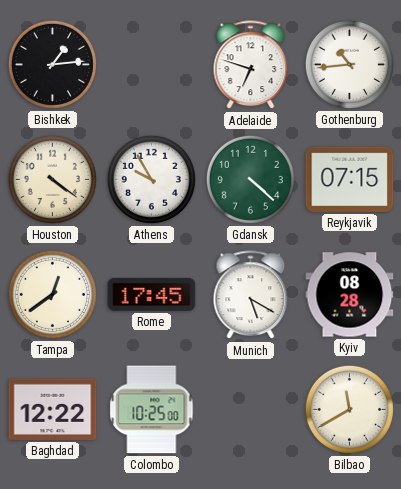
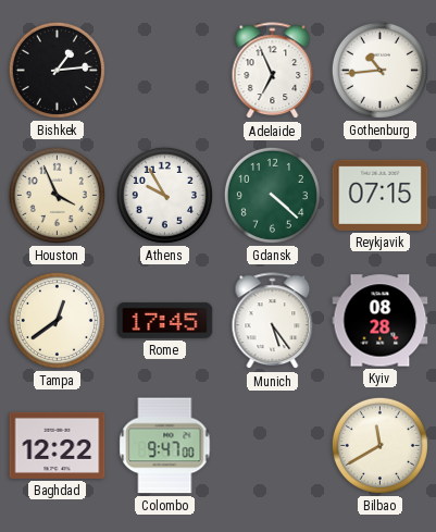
Adelaide: 6:48 -> 6:56 (273, 71)
Houston: 4:21 -> 3:56 (57, 195)
Munich: 5:20 -> 5:24 (273, 321)
Colombo: 10:25 -> 9:47 (165, 446)
